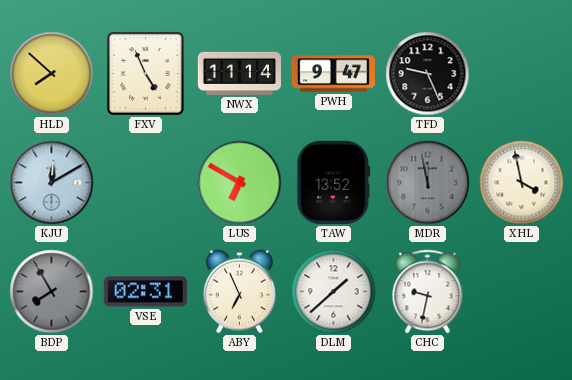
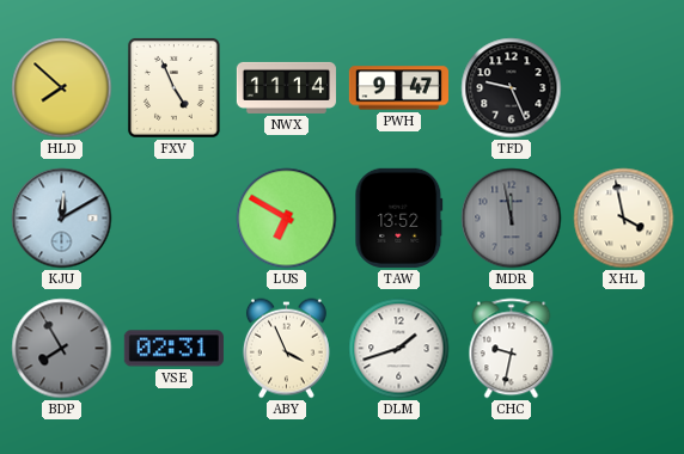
ABY: 6:56 -> 3:56 (286, 349)
DLM: 1:38 -> 1:42 (399, 349)
